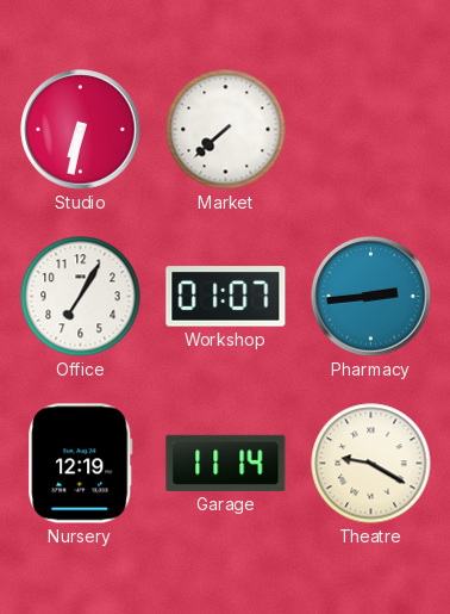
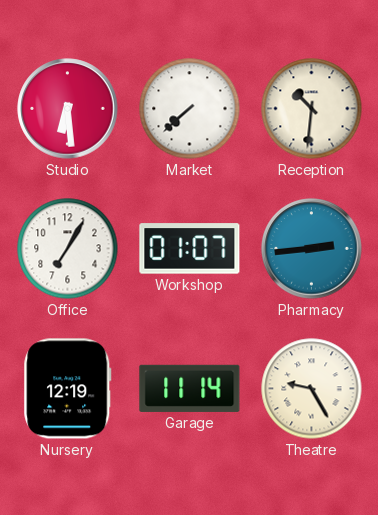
Studio: 6:32 -> 6:29 (68, 109)
Reception: none -> 10:31 (312, 109)
Theatre: 9:20 -> 9:25 (312, 389)
